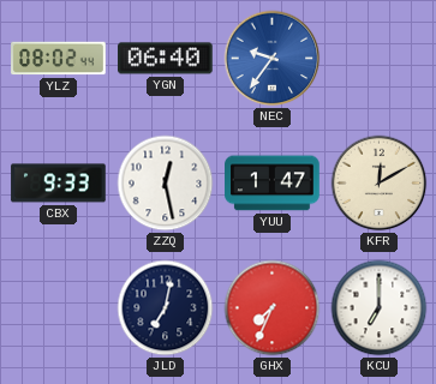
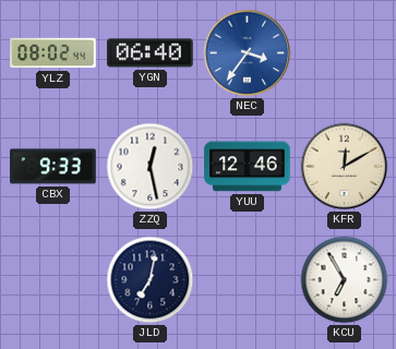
NEC: 9:36 -> 3:36 (248, 53)
YUU: 1:47 -> 12:46 (248, 167)
GHX: 7:34 -> none (273, 308)
KCU: 7:00 -> 6:55 (345, 280)
